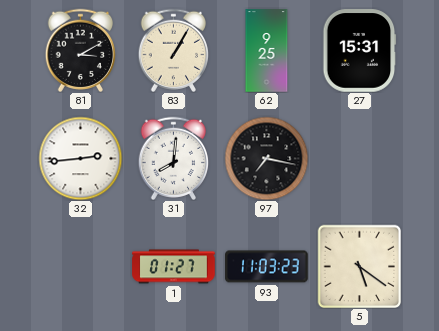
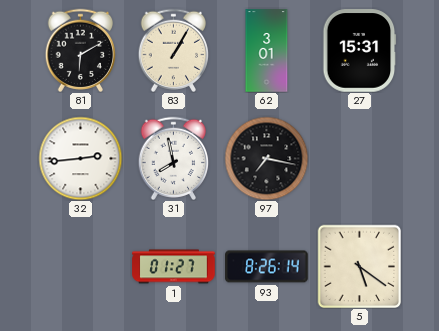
81: 3:10 -> 6:10 (81, 50)
62: 9:25 -> 3:01 (267, 51)
31: 8:01 -> 7:58 (174, 158)
93: 11:03 -> 8:26 (267, 267)
